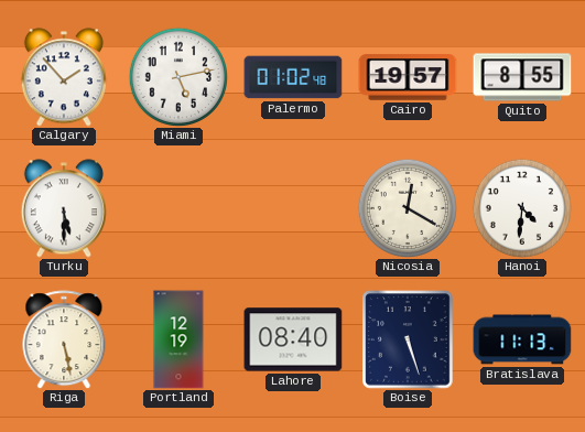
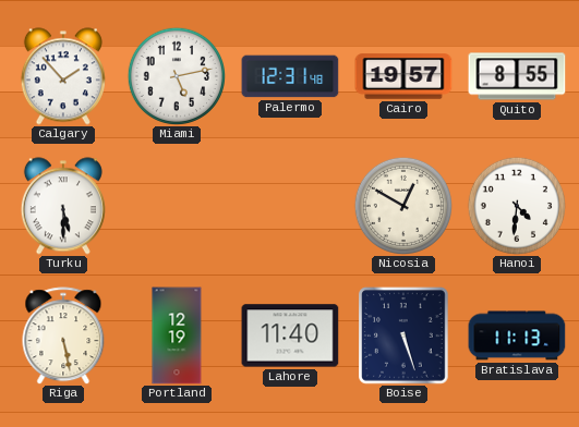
Palermo: 01:02 -> 12:31 (290, 76)
Nicosia: 12:20 -> 12:50 (402, 205)
Lahore: 08:40 -> 11:40 (290, 335)
